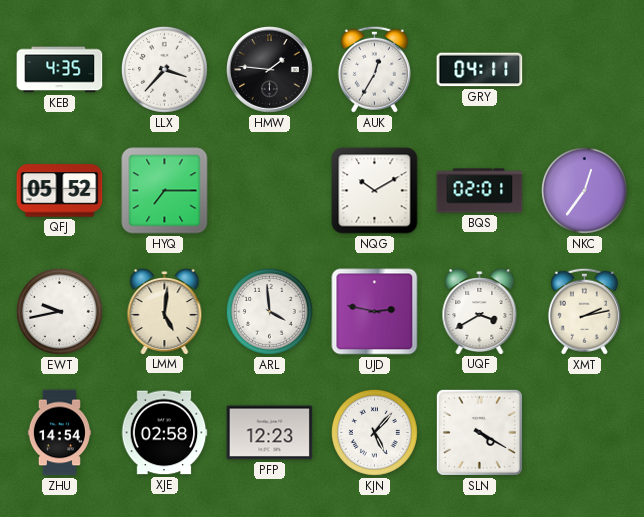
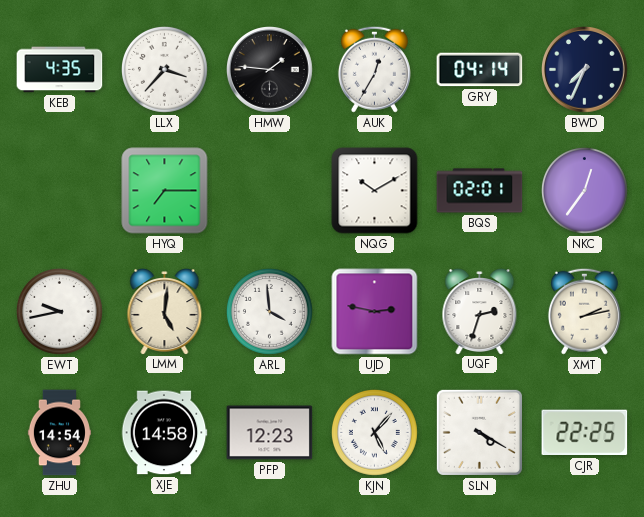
GRY: 04:11 -> 04:14 (480, 70)
BWD: none -> 7:34 (585, 70)
QFJ: 05:52 -> none (60, 191)
UQF: 3:40 -> 2:33 (480, 312)
XJE: 02:58 -> 14:58 (164, 433)
CJR: none -> 22:25 (585, 433)
